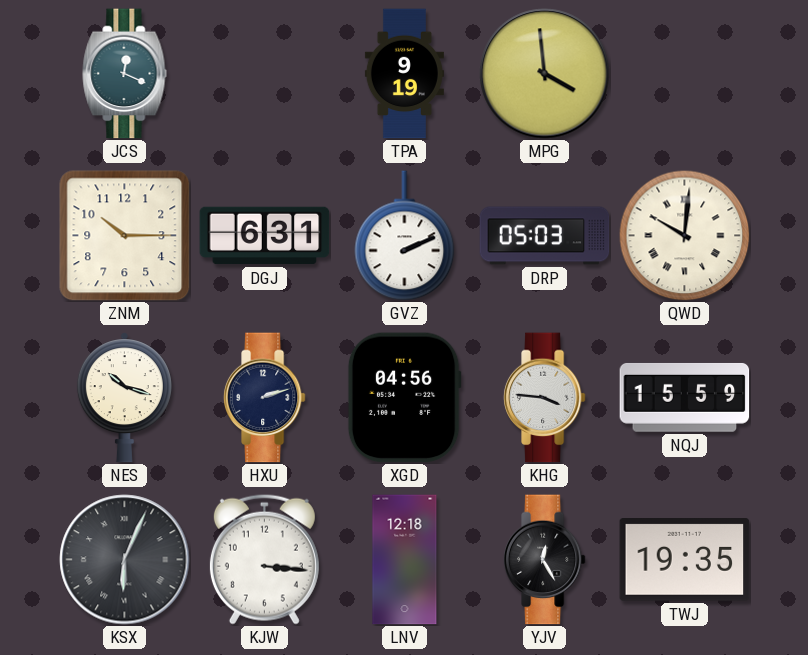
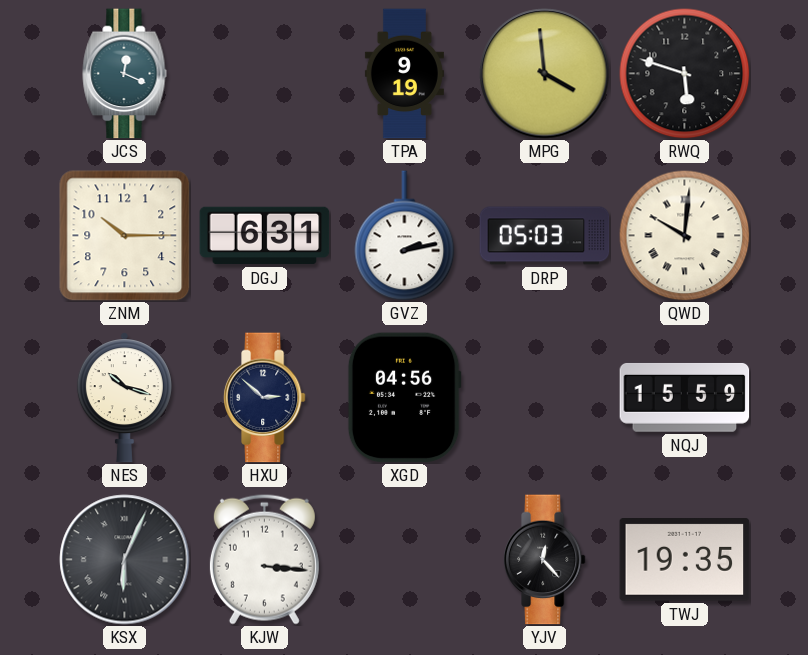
RWQ: none -> 5:48 (685, 74)
GVZ: 2:11 -> 2:13 (405, 236)
HXU: 2:12 -> 2:52 (264, 398)
KHG: 3:46 -> none (544, 398)
LNV: 12:18 -> none (405, 560)
YJV: 12:25 -> 12:23 (544, 560)
